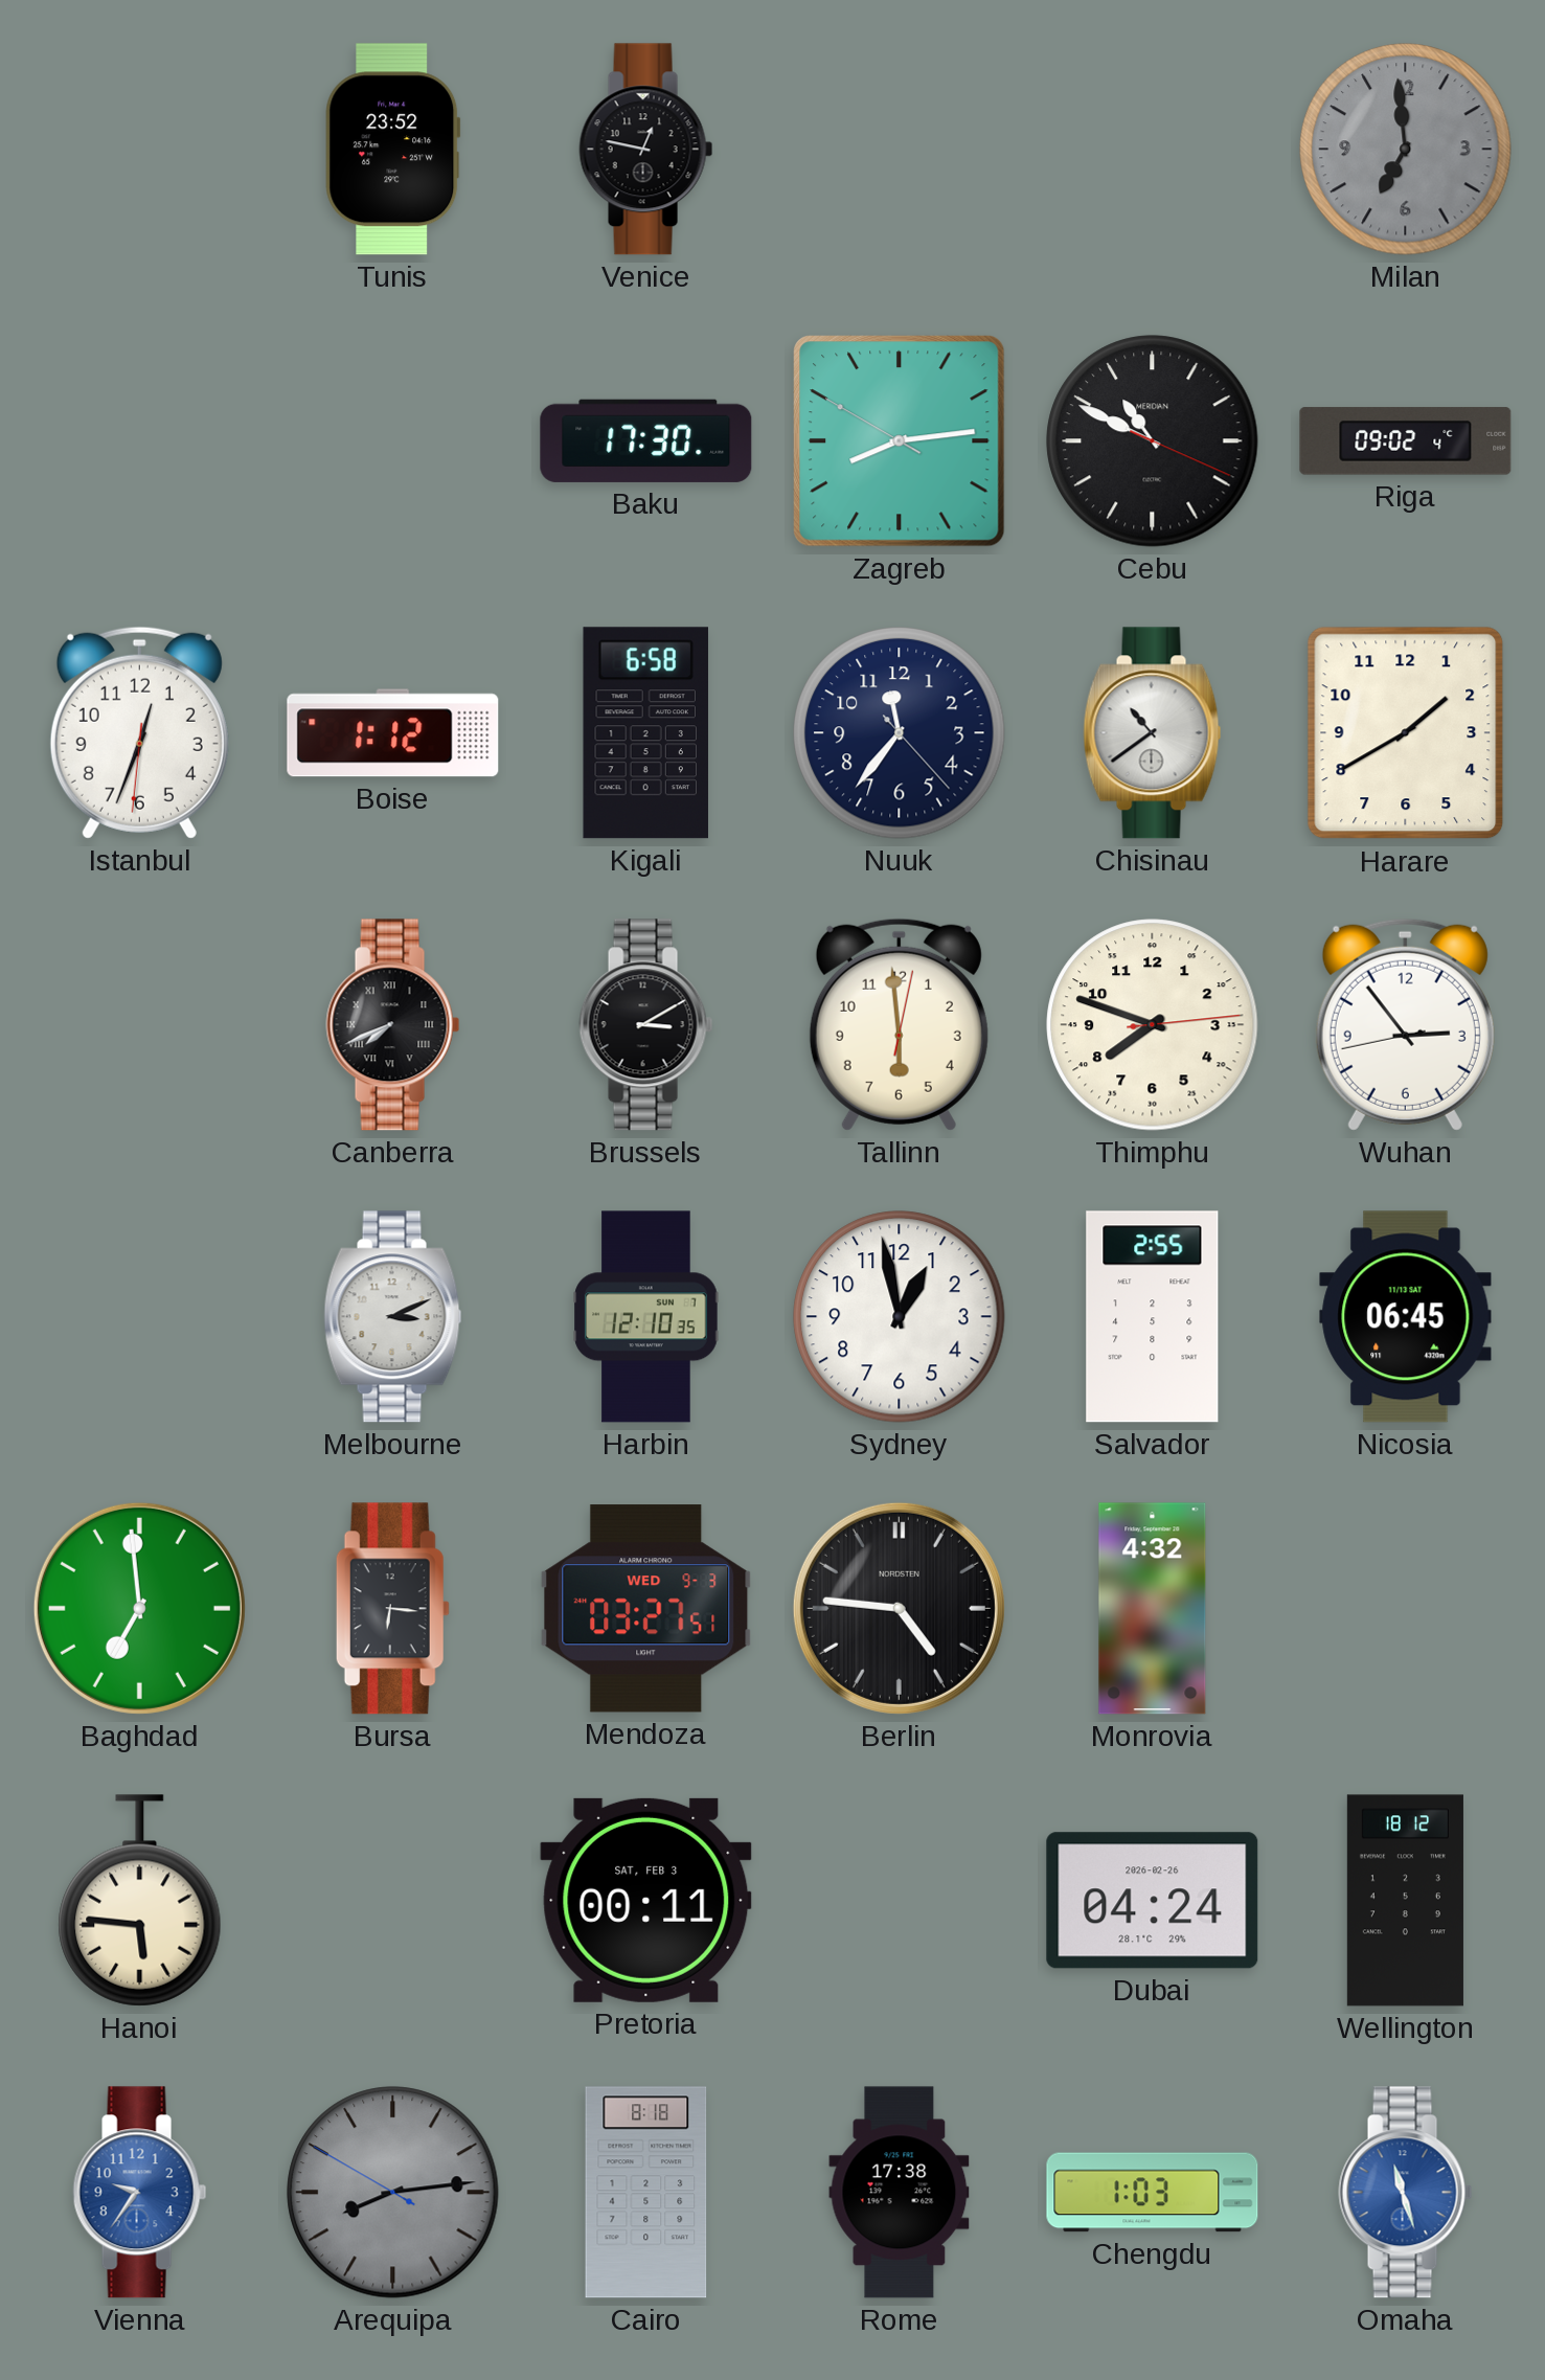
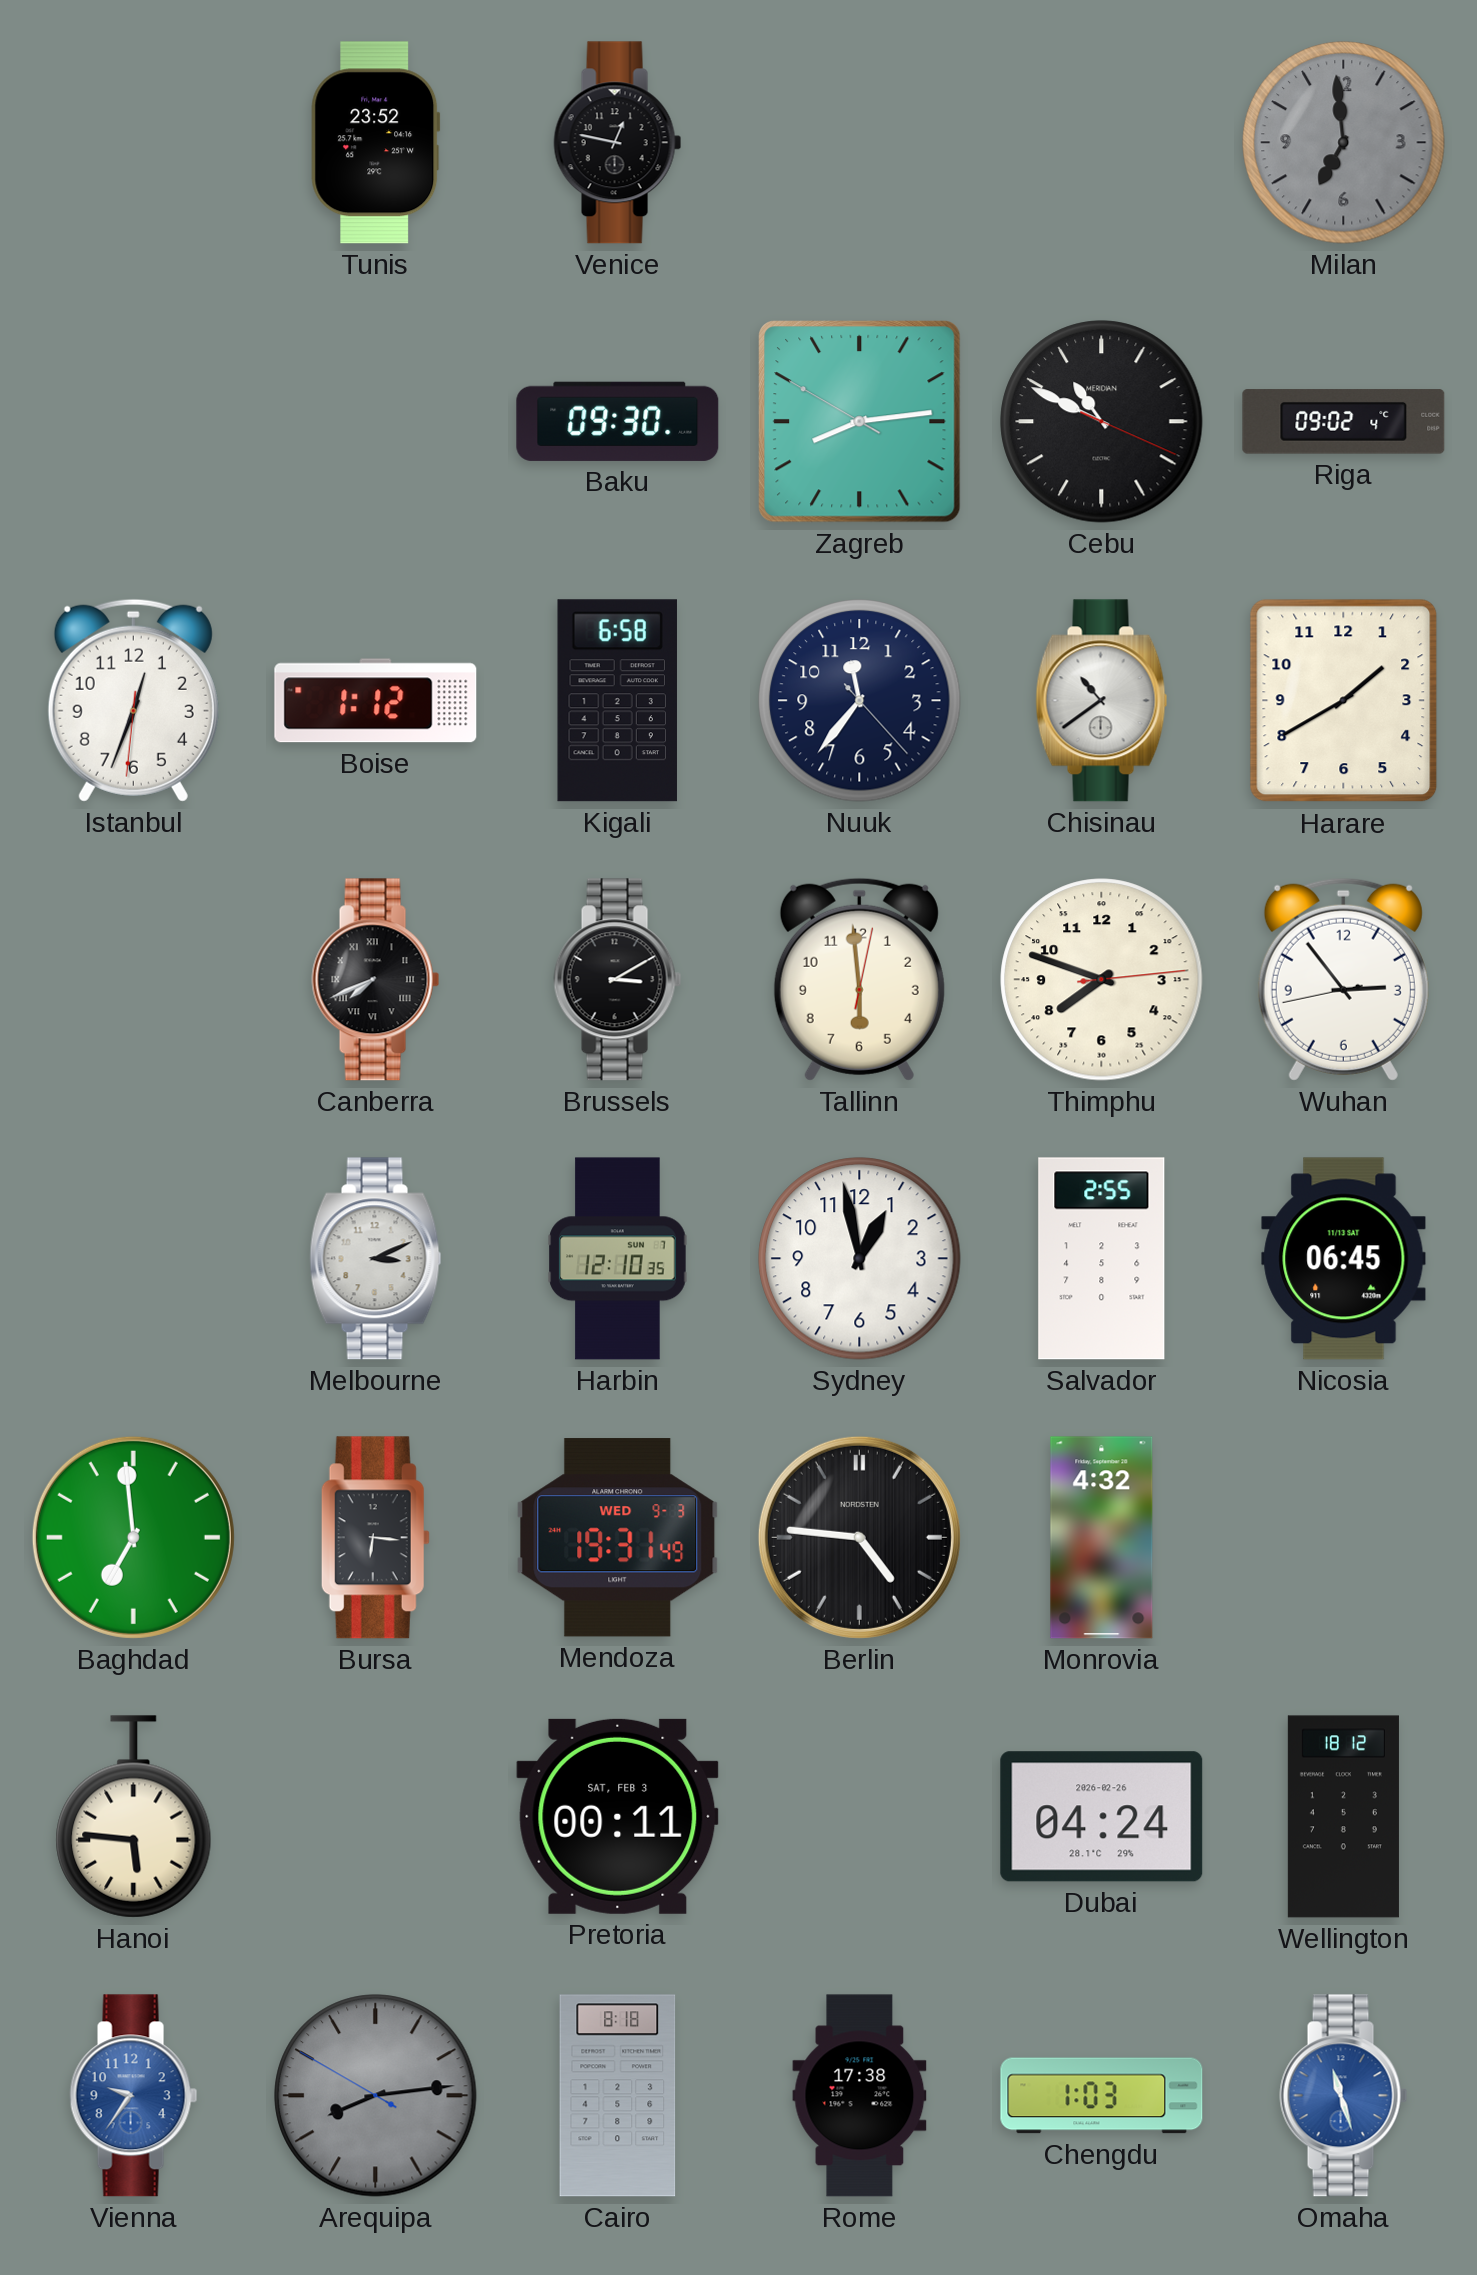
Baku: 17:30 -> 09:30 (618, 421)
Mendoza: 03:27 -> 19:31 (618, 1538)
